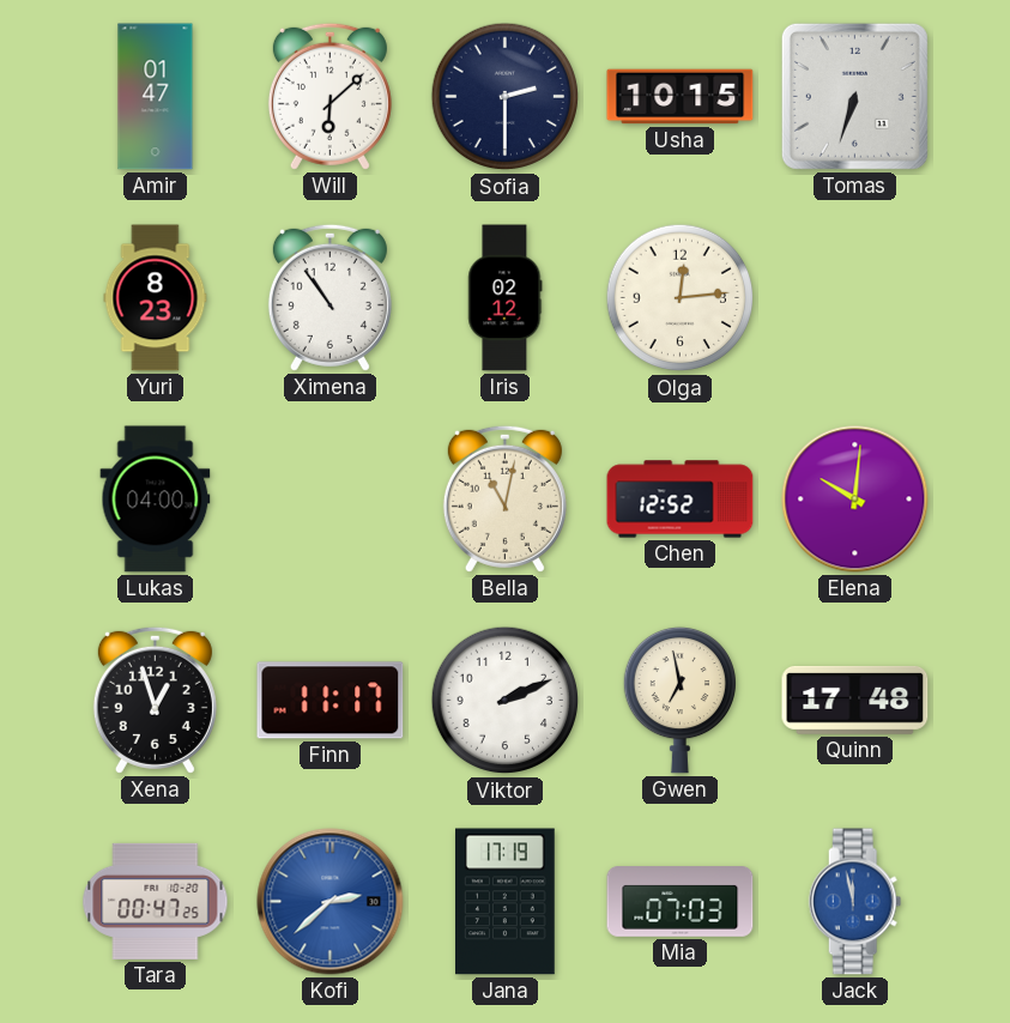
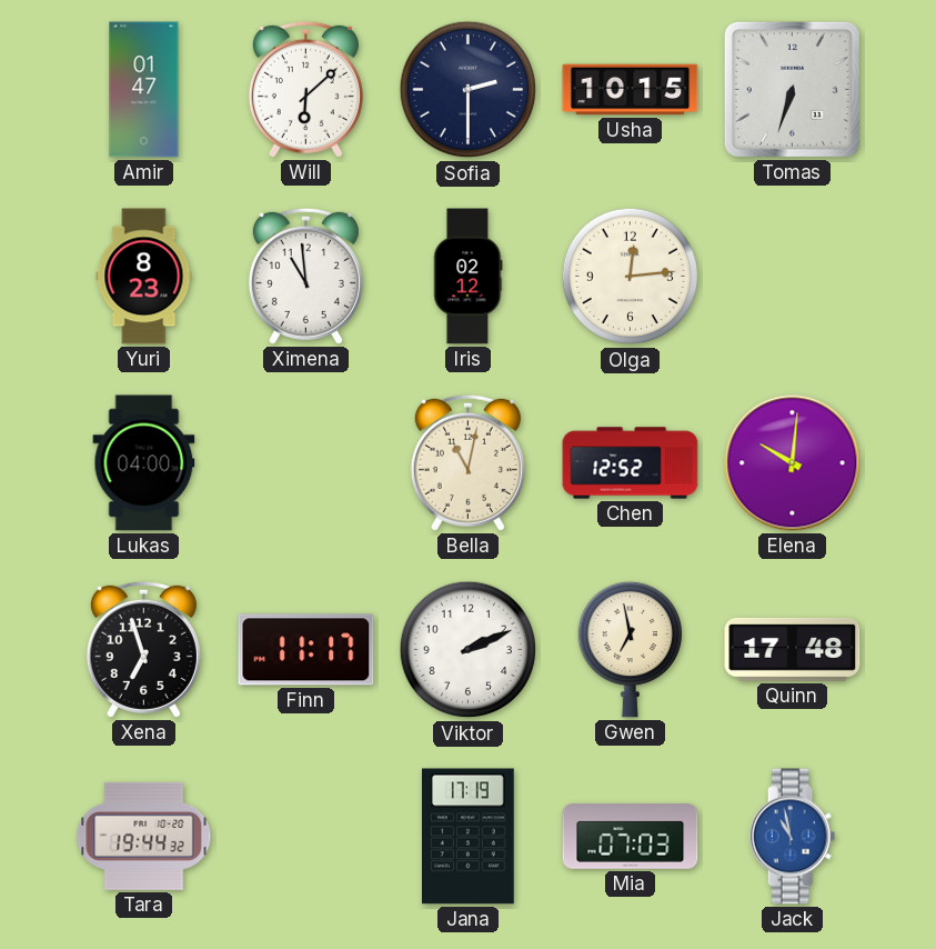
Ximena: 10:54 -> 10:59 (305, 276)
Xena: 12:57 -> 6:57 (143, 649)
Tara: 00:47 -> 19:44 (144, 836)
Kofi: 2:38 -> none (331, 902)
Jack: 11:58 -> 10:58 (793, 837)
